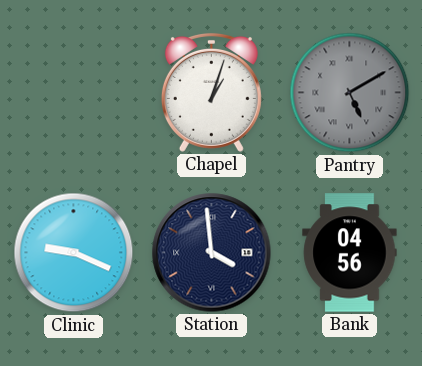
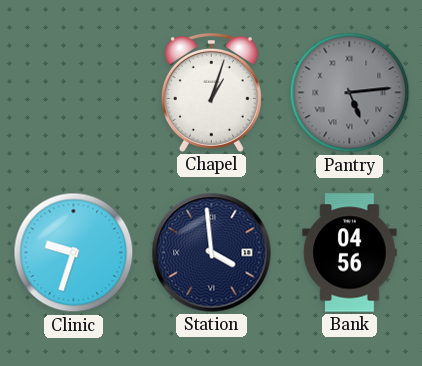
Pantry: 5:10 -> 5:14 (350, 93)
Clinic: 9:19 -> 9:33 (74, 253)
